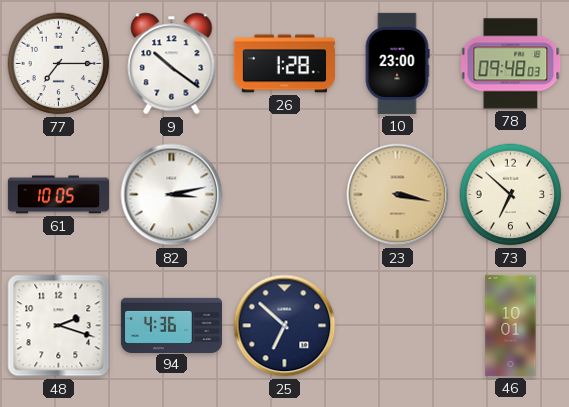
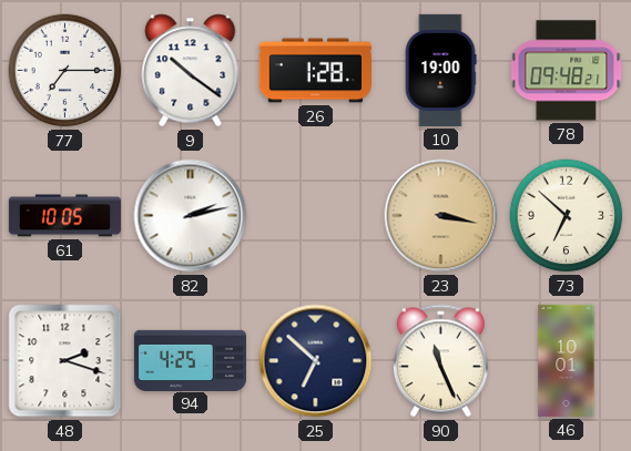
10: 23:00 -> 19:00 (440, 70)
78: 09:48:03 -> 09:48:21 (567, 71)
82: 3:13 -> 2:13 (191, 216)
94: 4:36 -> 4:25 (190, 360)
90: none -> 11:26 (440, 361)
